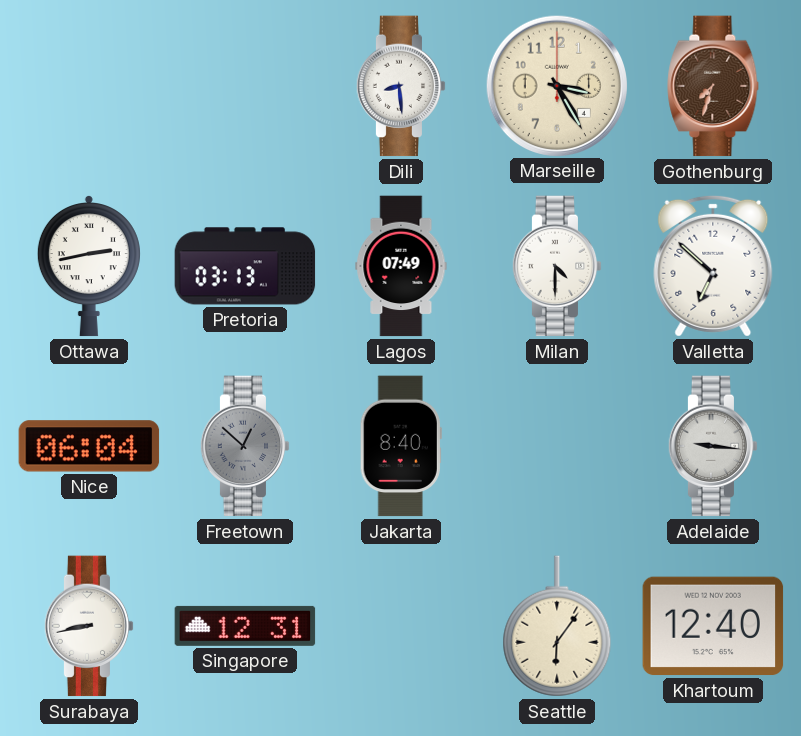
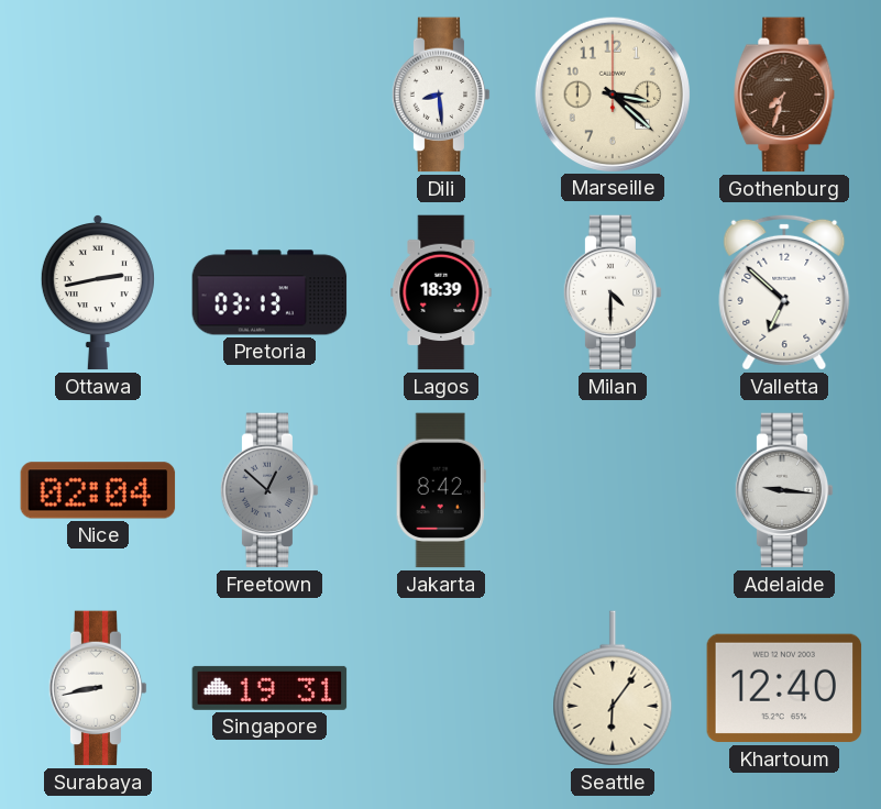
Marseille: 3:25 -> 3:22 (612, 93)
Lagos: 07:49 -> 18:39 (441, 292)
Nice: 06:04 -> 02:04 (98, 490)
Jakarta: 8:40 -> 8:42 (441, 490)
Singapore: 12:31 -> 19:31 (269, 688)
